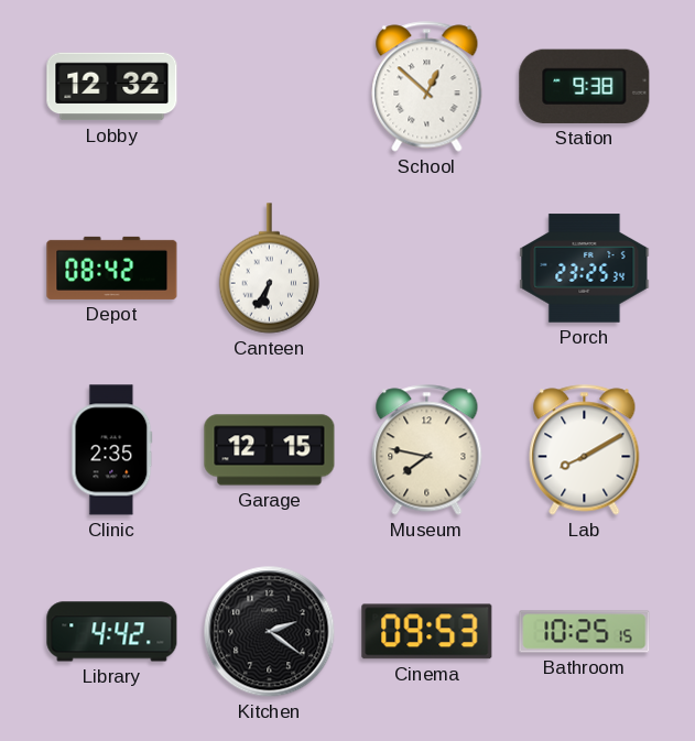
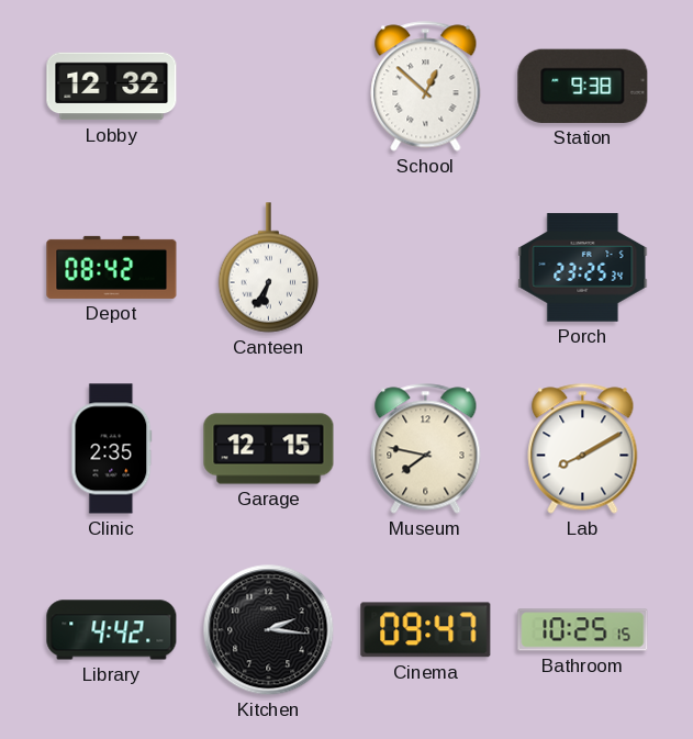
Kitchen: 2:21 -> 2:16 (269, 630)
Cinema: 09:53 -> 09:47 (426, 630)
